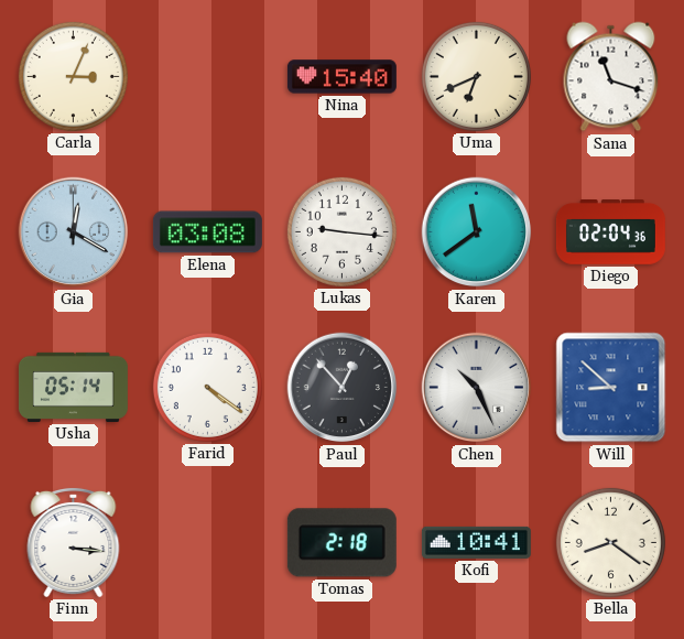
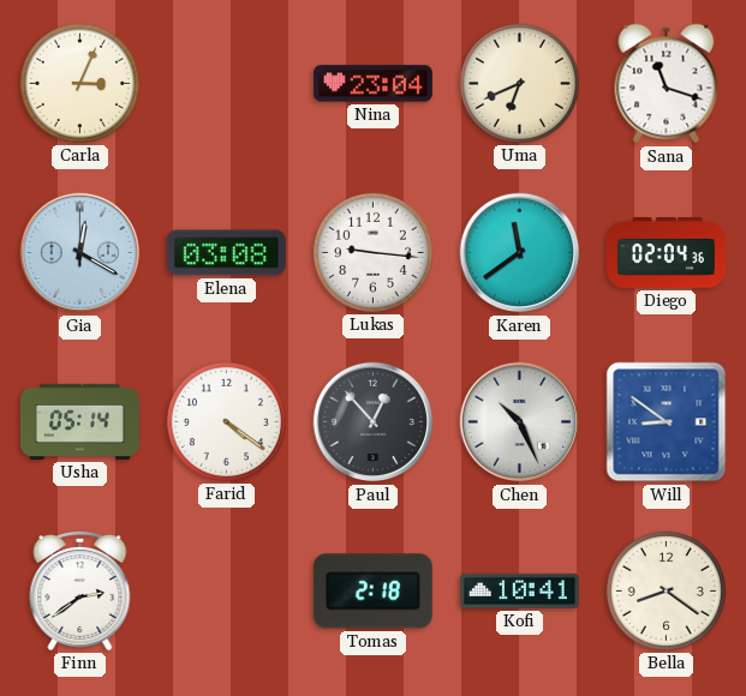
Nina: 15:40 -> 23:04 (372, 84)
Will: 8:52 -> 8:51 (667, 422)
Finn: 3:16 -> 2:39 (80, 590)
